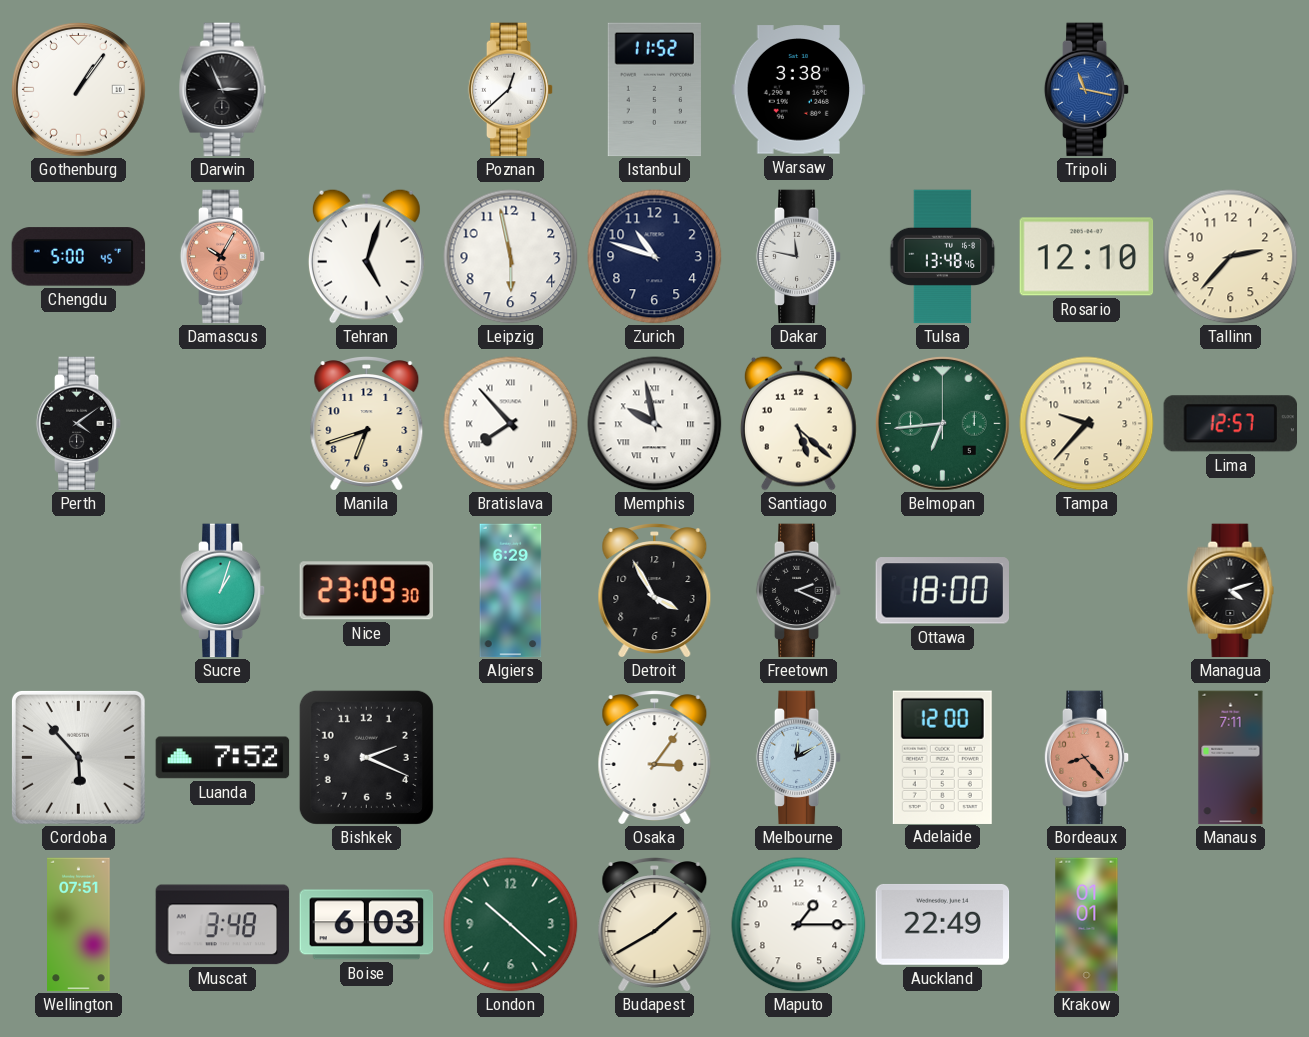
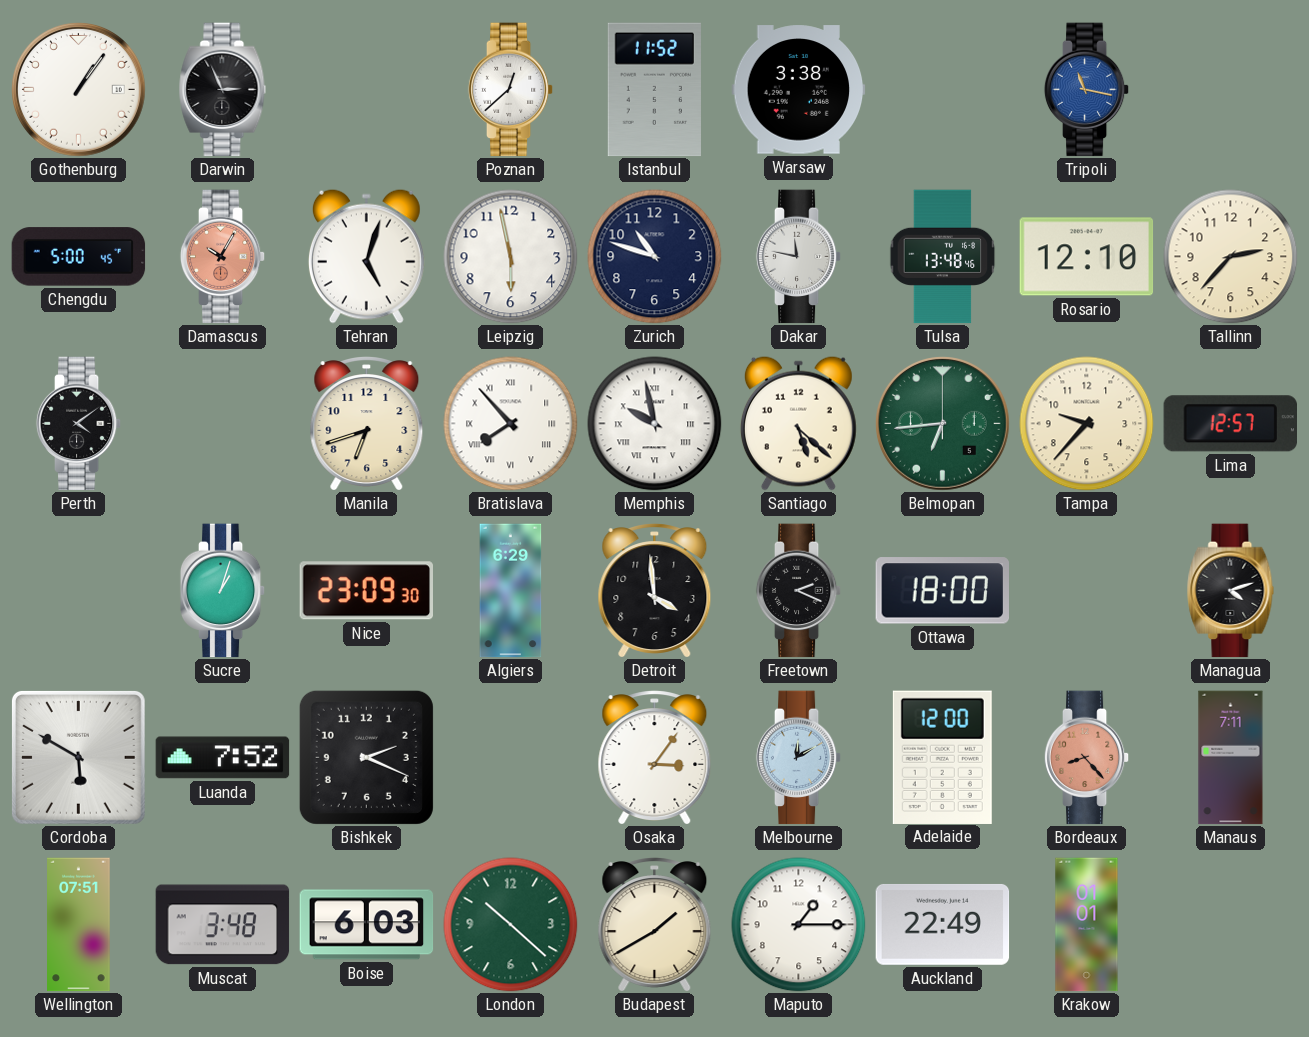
Detroit: 3:55 -> 3:59 (655, 591)
Cordoba: 5:53 -> 5:50 (78, 757)
